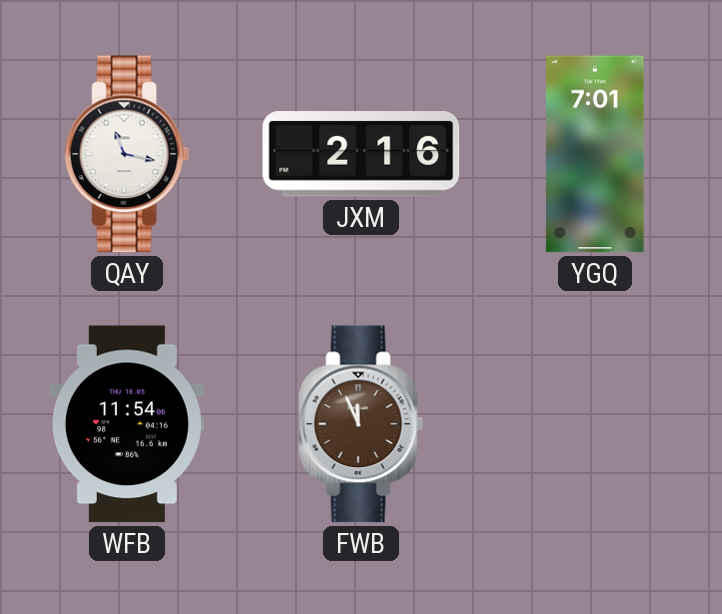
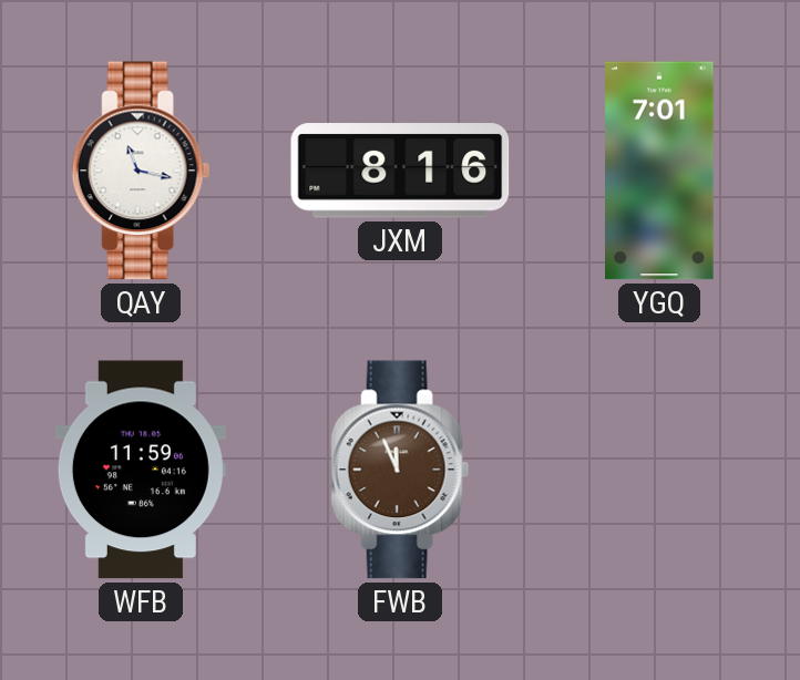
JXM: 2:16 -> 8:16 (400, 171)
WFB: 11:54 -> 11:59 (141, 470)
